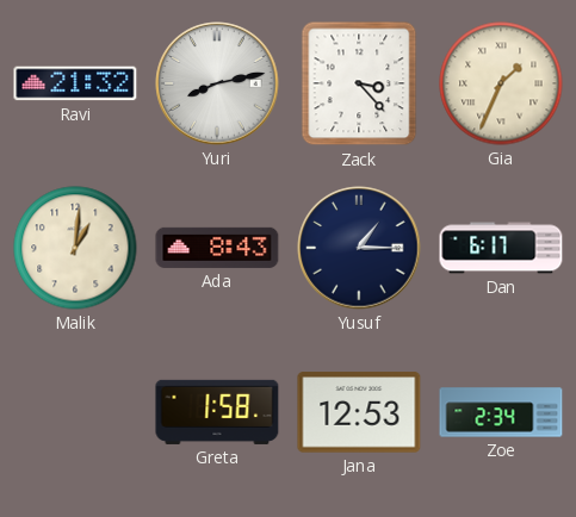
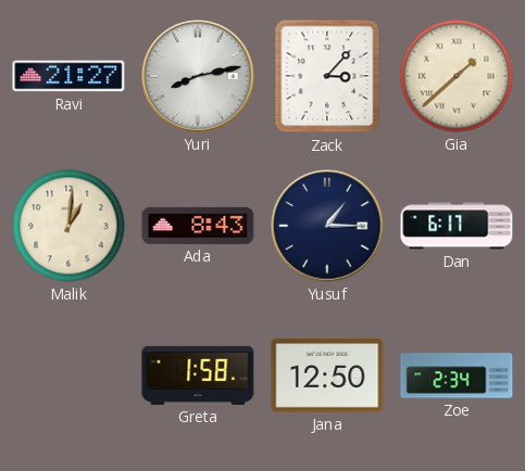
Ravi: 21:32 -> 21:27 (68, 76)
Zack: 3:23 -> 3:07 (327, 76)
Gia: 1:34 -> 1:38 (457, 76)
Jana: 12:53 -> 12:50 (327, 375)
